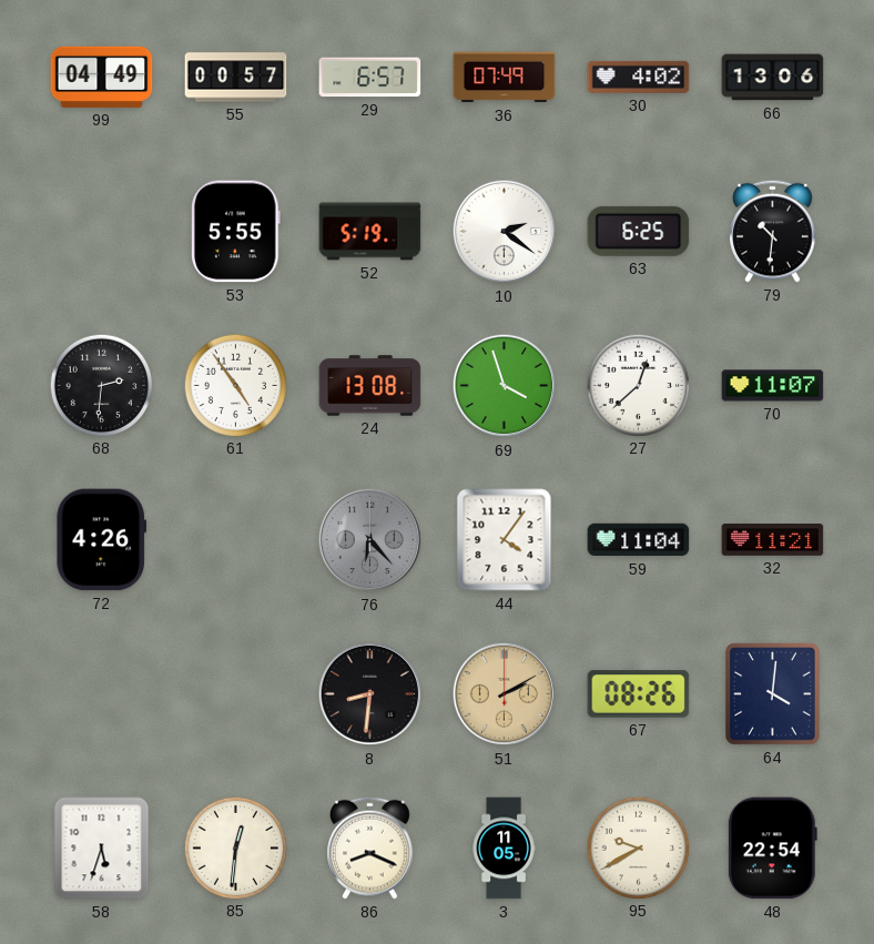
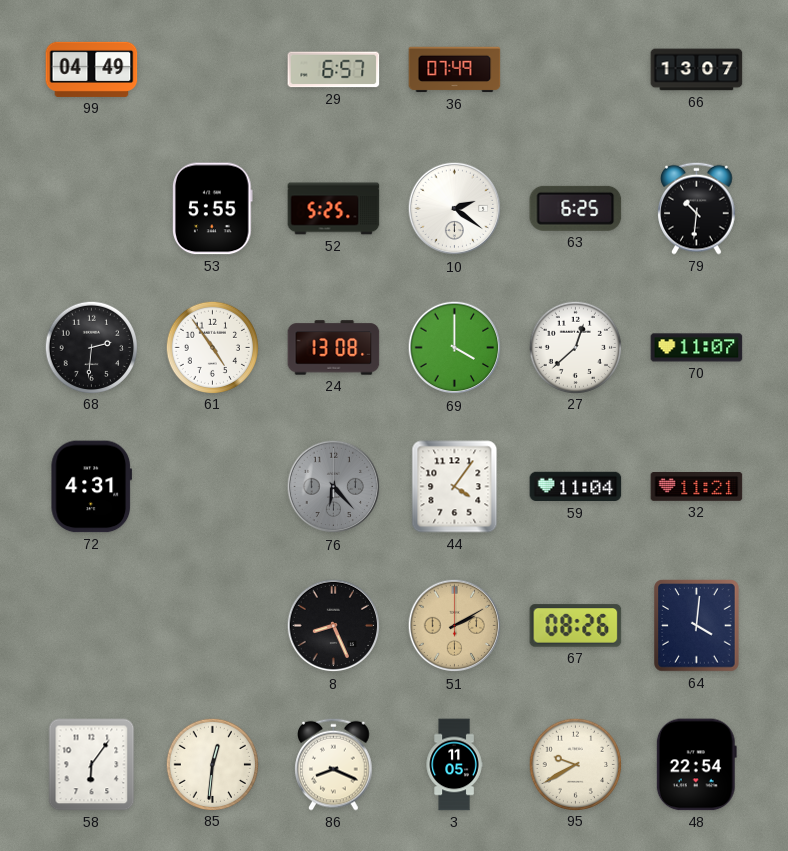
55: 00:57 -> none (236, 78)
30: 4:02 -> none (639, 77)
66: 13:06 -> 13:07 (697, 70)
52: 5:19 -> 5:25 (334, 209)
69: 3:57 -> 4:00 (455, 348)
72: 4:26 -> 4:31 (92, 487)
8: 8:31 -> 8:26 (334, 626)
58: 5:33 -> 6:06 (92, 765)
